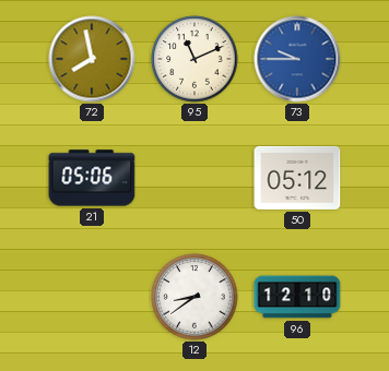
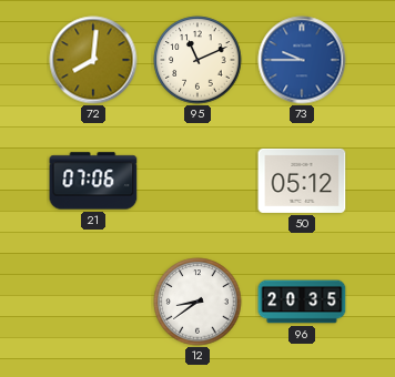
72: 7:58 -> 8:01 (93, 60)
21: 05:06 -> 07:06 (93, 181)
96: 12:10 -> 20:35 (302, 302)
